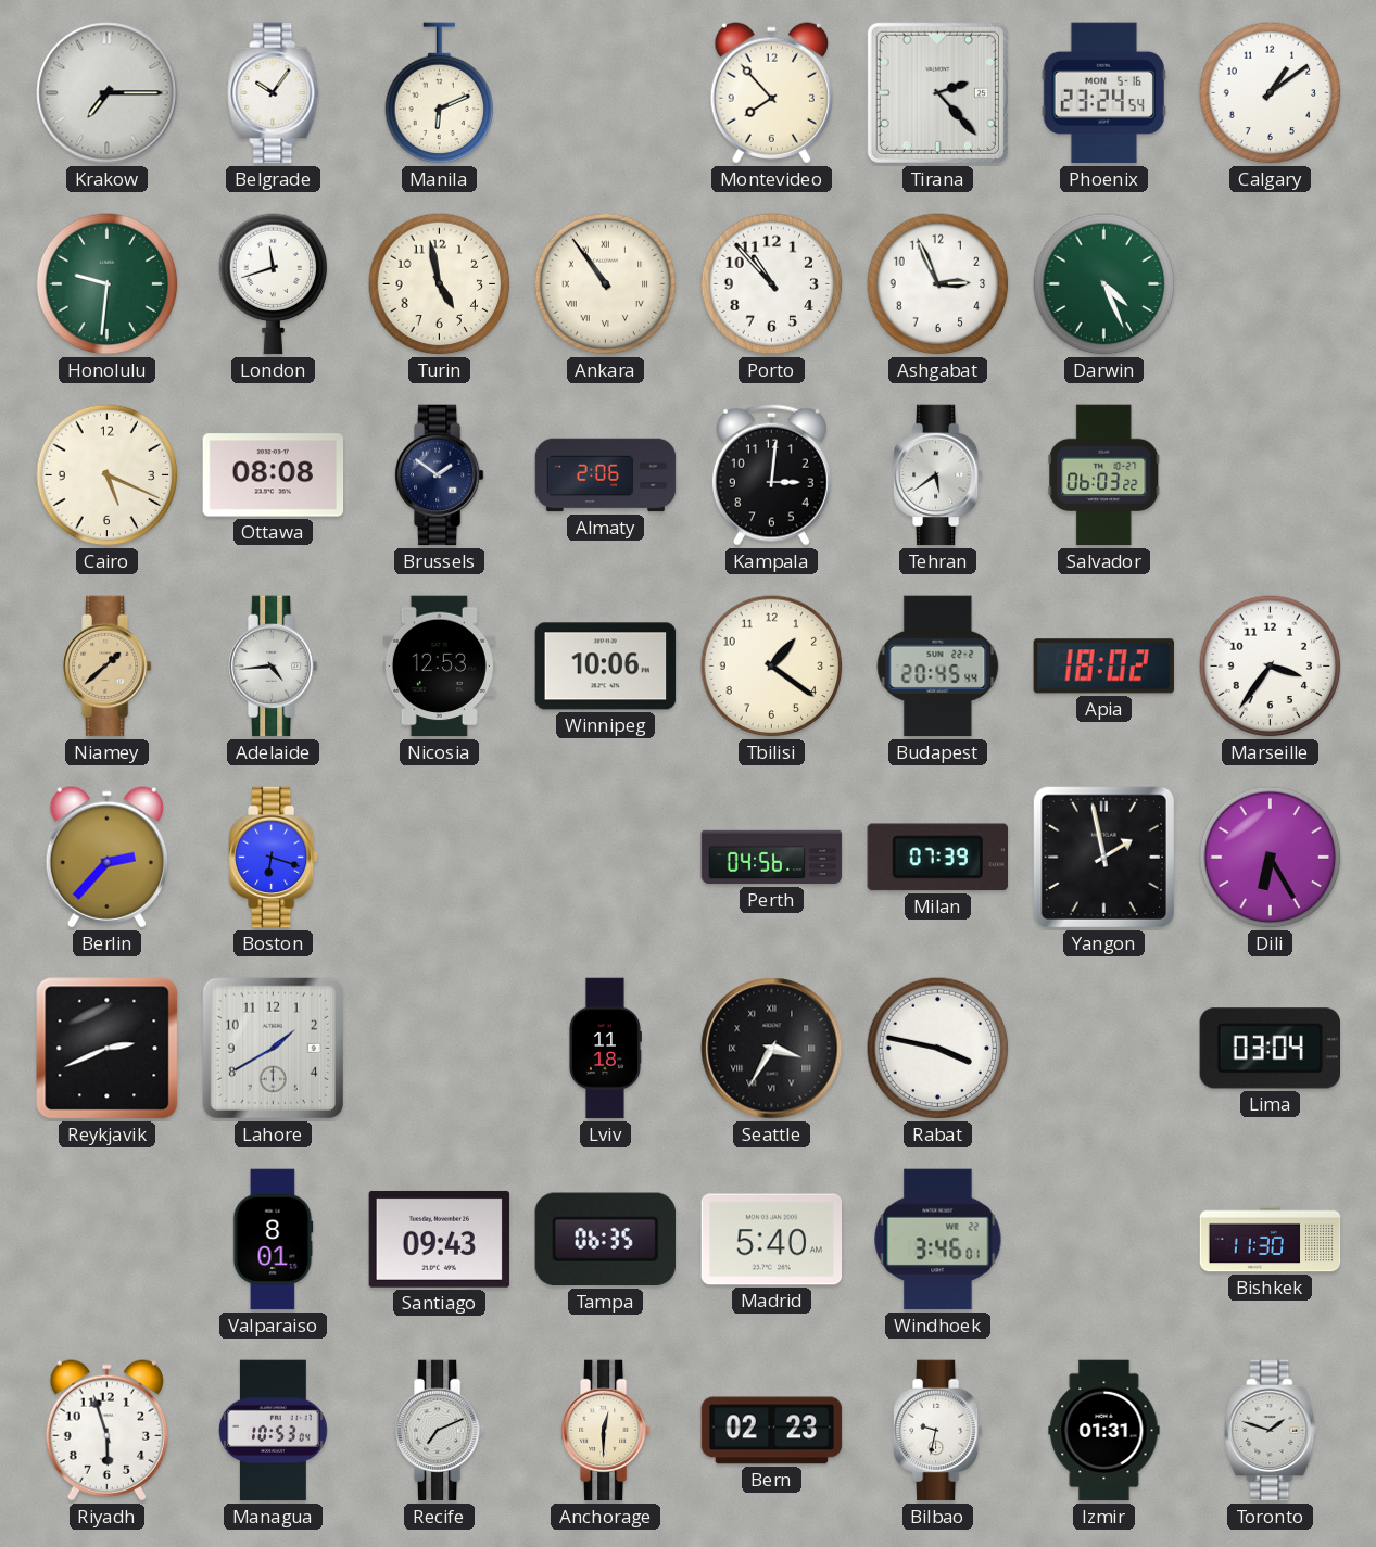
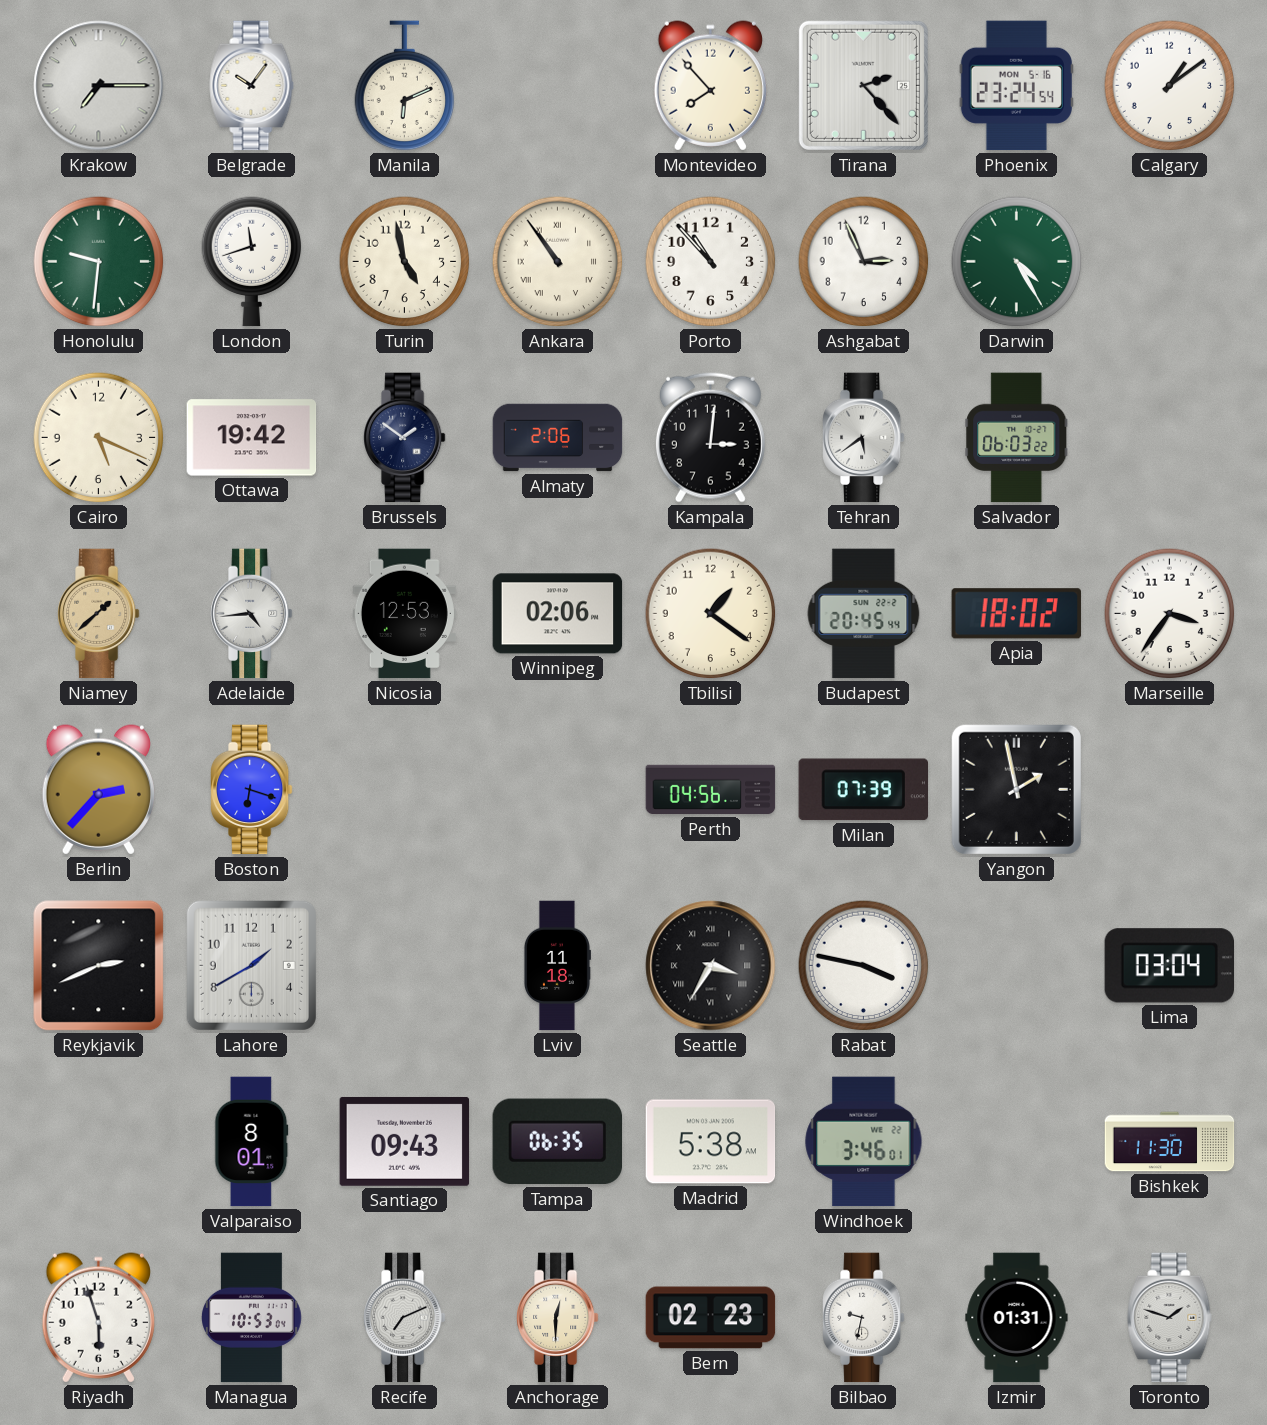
Darwin: 4:26 -> 4:25 (1017, 262)
Ottawa: 08:08 -> 19:42 (252, 438)
Winnipeg: 10:06 -> 02:06 (558, 614)
Dili: 6:25 -> none (1271, 858)
Madrid: 5:40 -> 5:38 (711, 1142)
